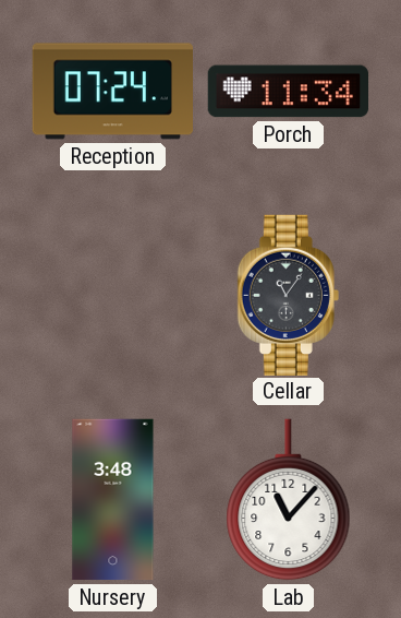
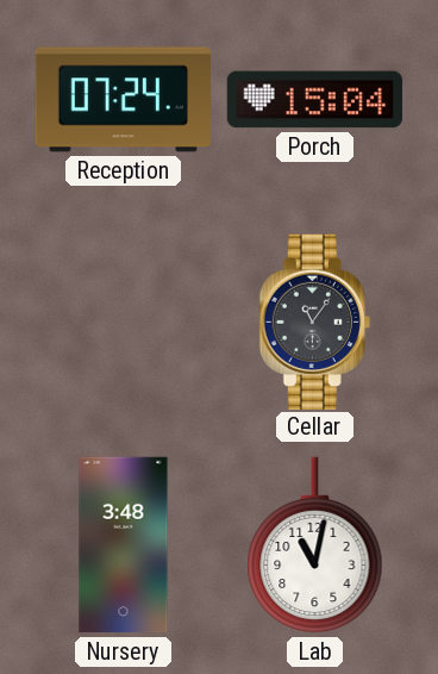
Porch: 11:34 -> 15:04 (314, 100)
Lab: 11:07 -> 11:02 (315, 545)
